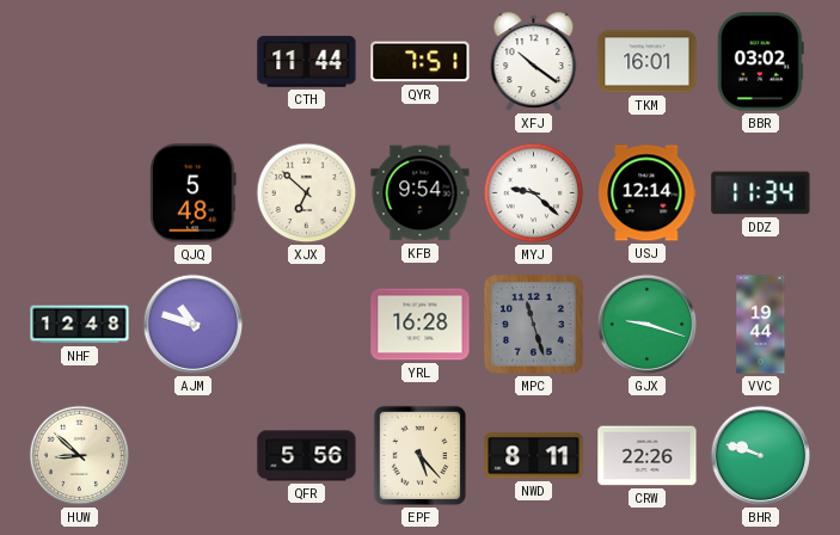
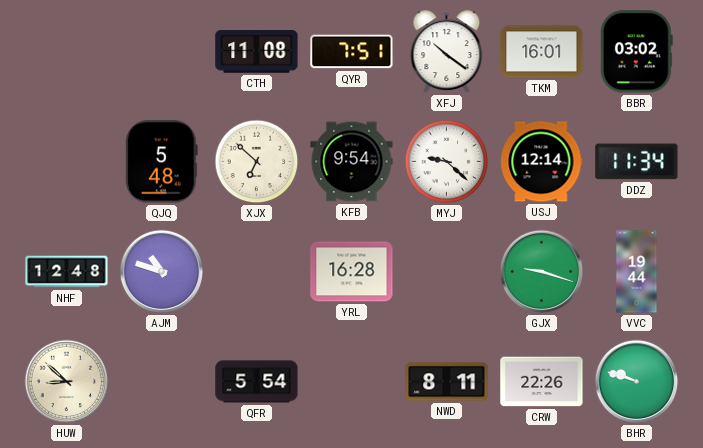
CTH: 11:44 -> 11:08 (257, 52)
MPC: 11:27 -> none (534, 325)
QFR: 5:56 -> 5:54 (257, 382)
EPF: 5:23 -> none (419, 456)
